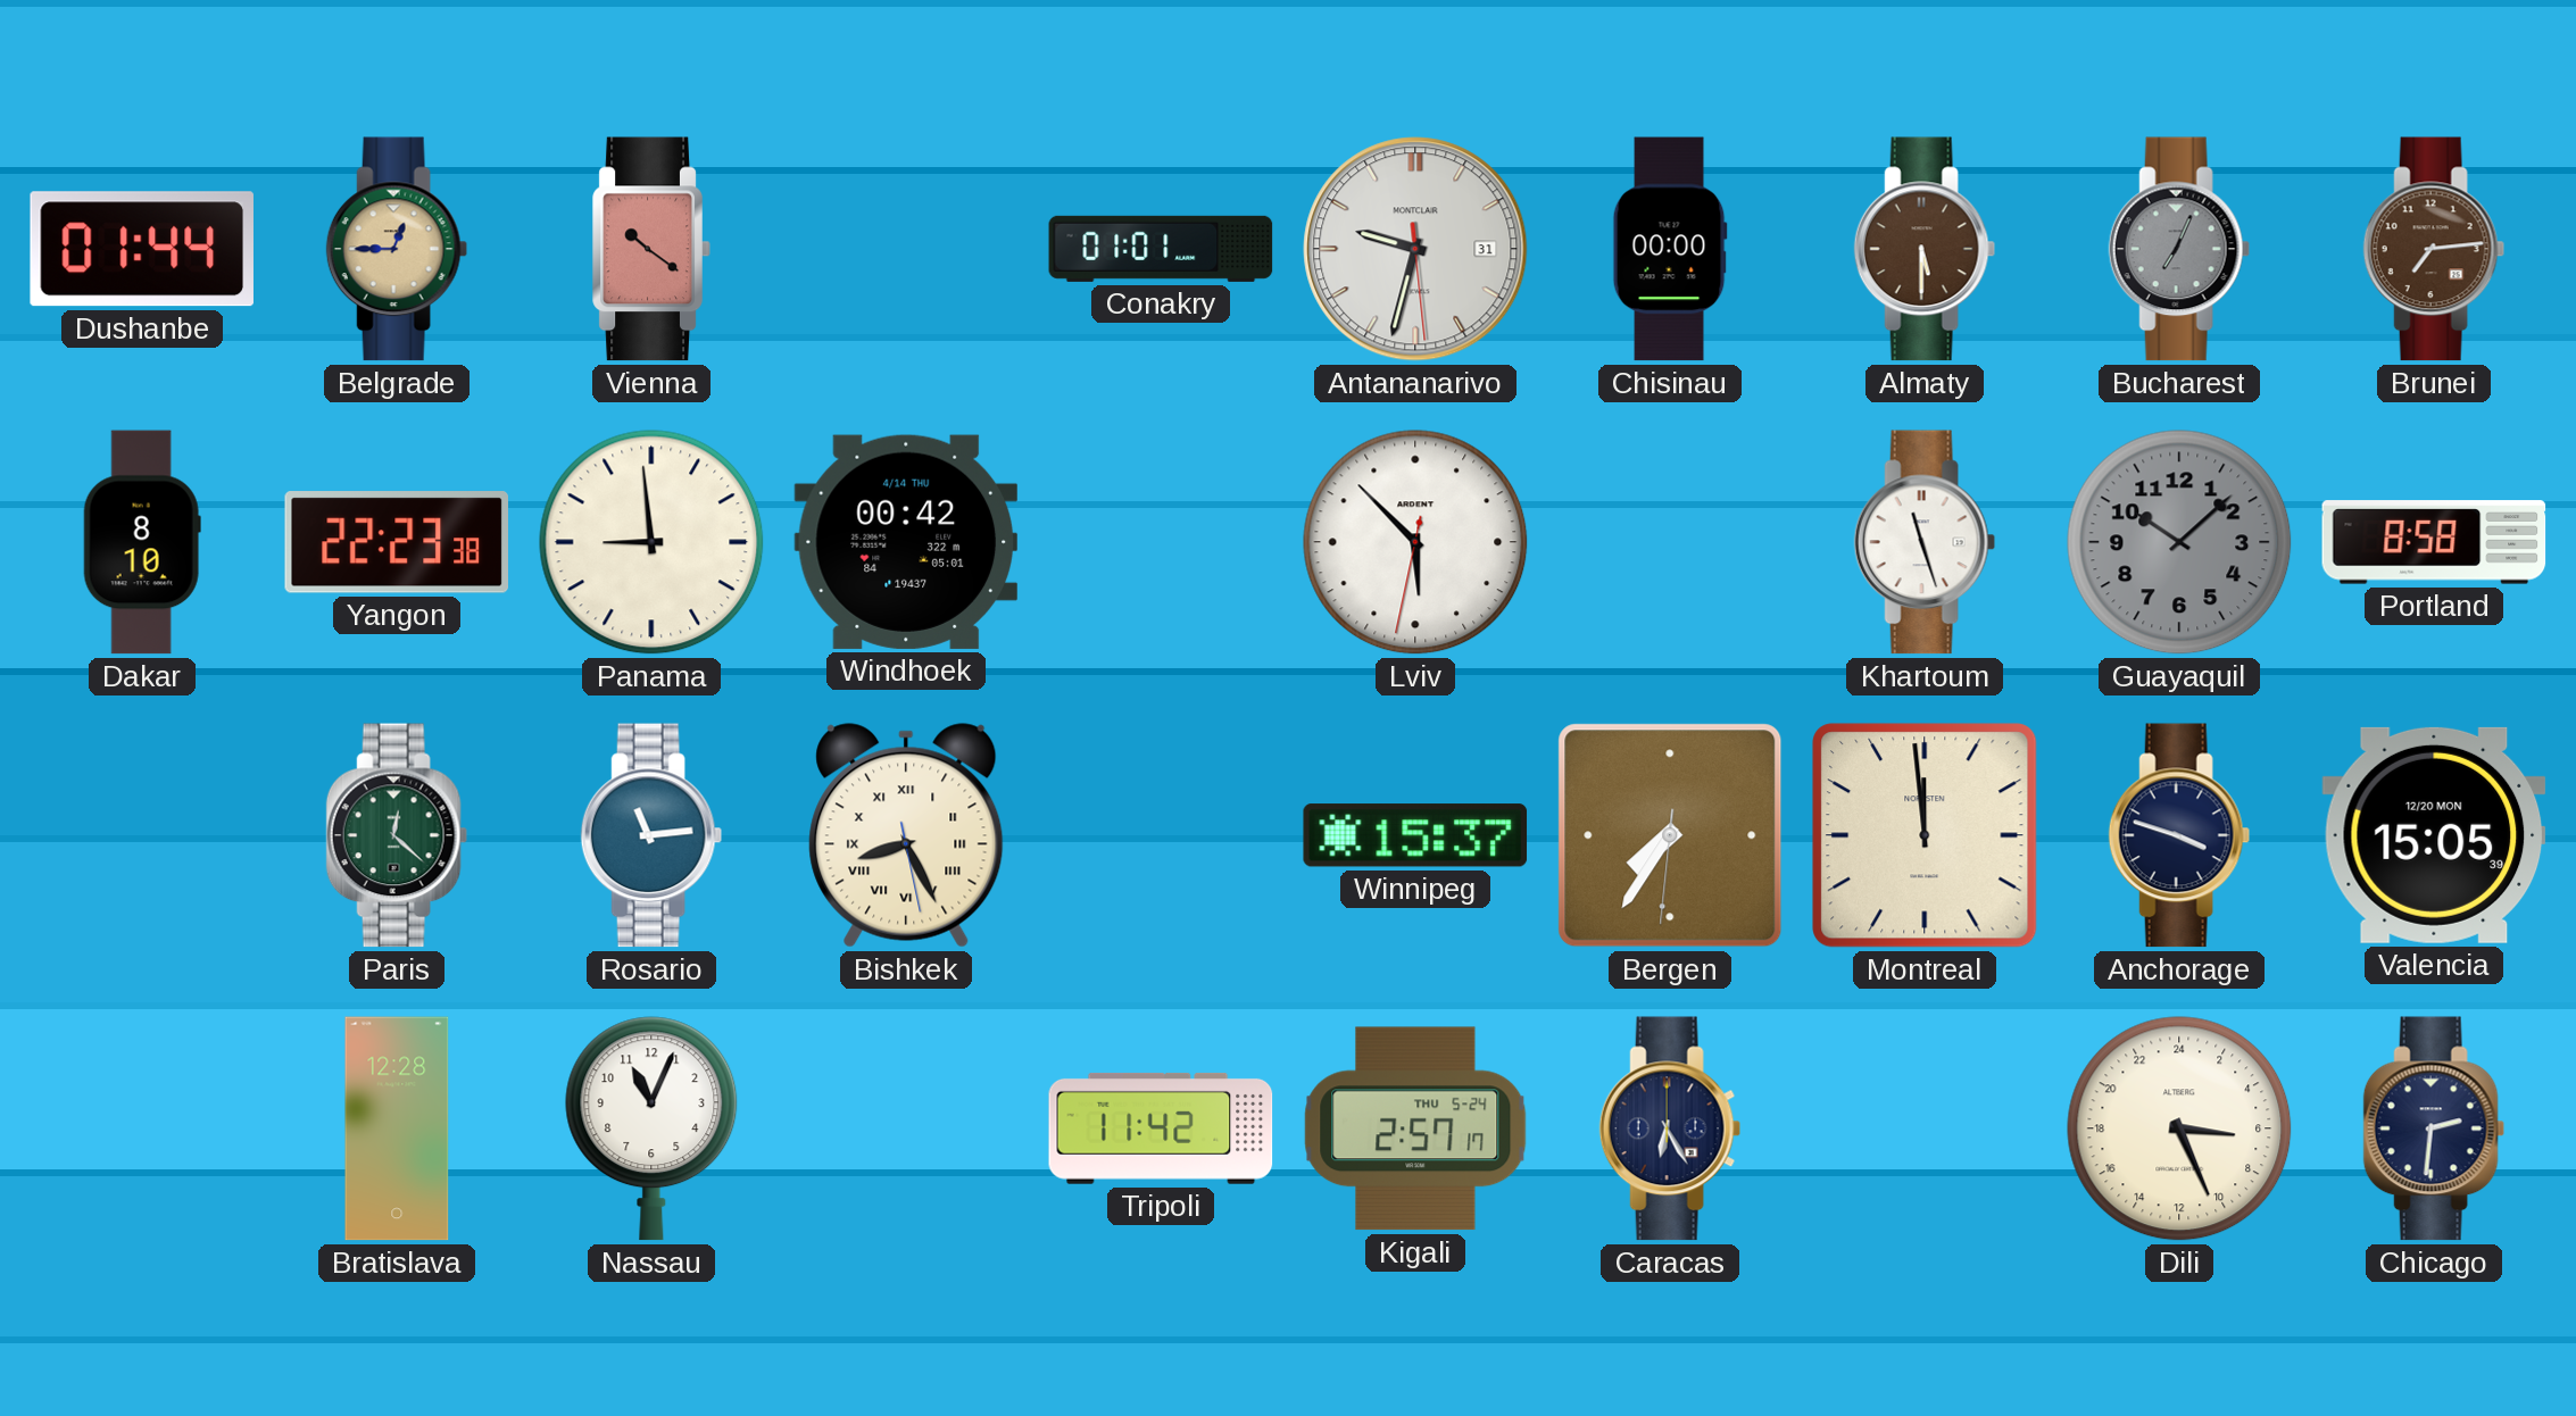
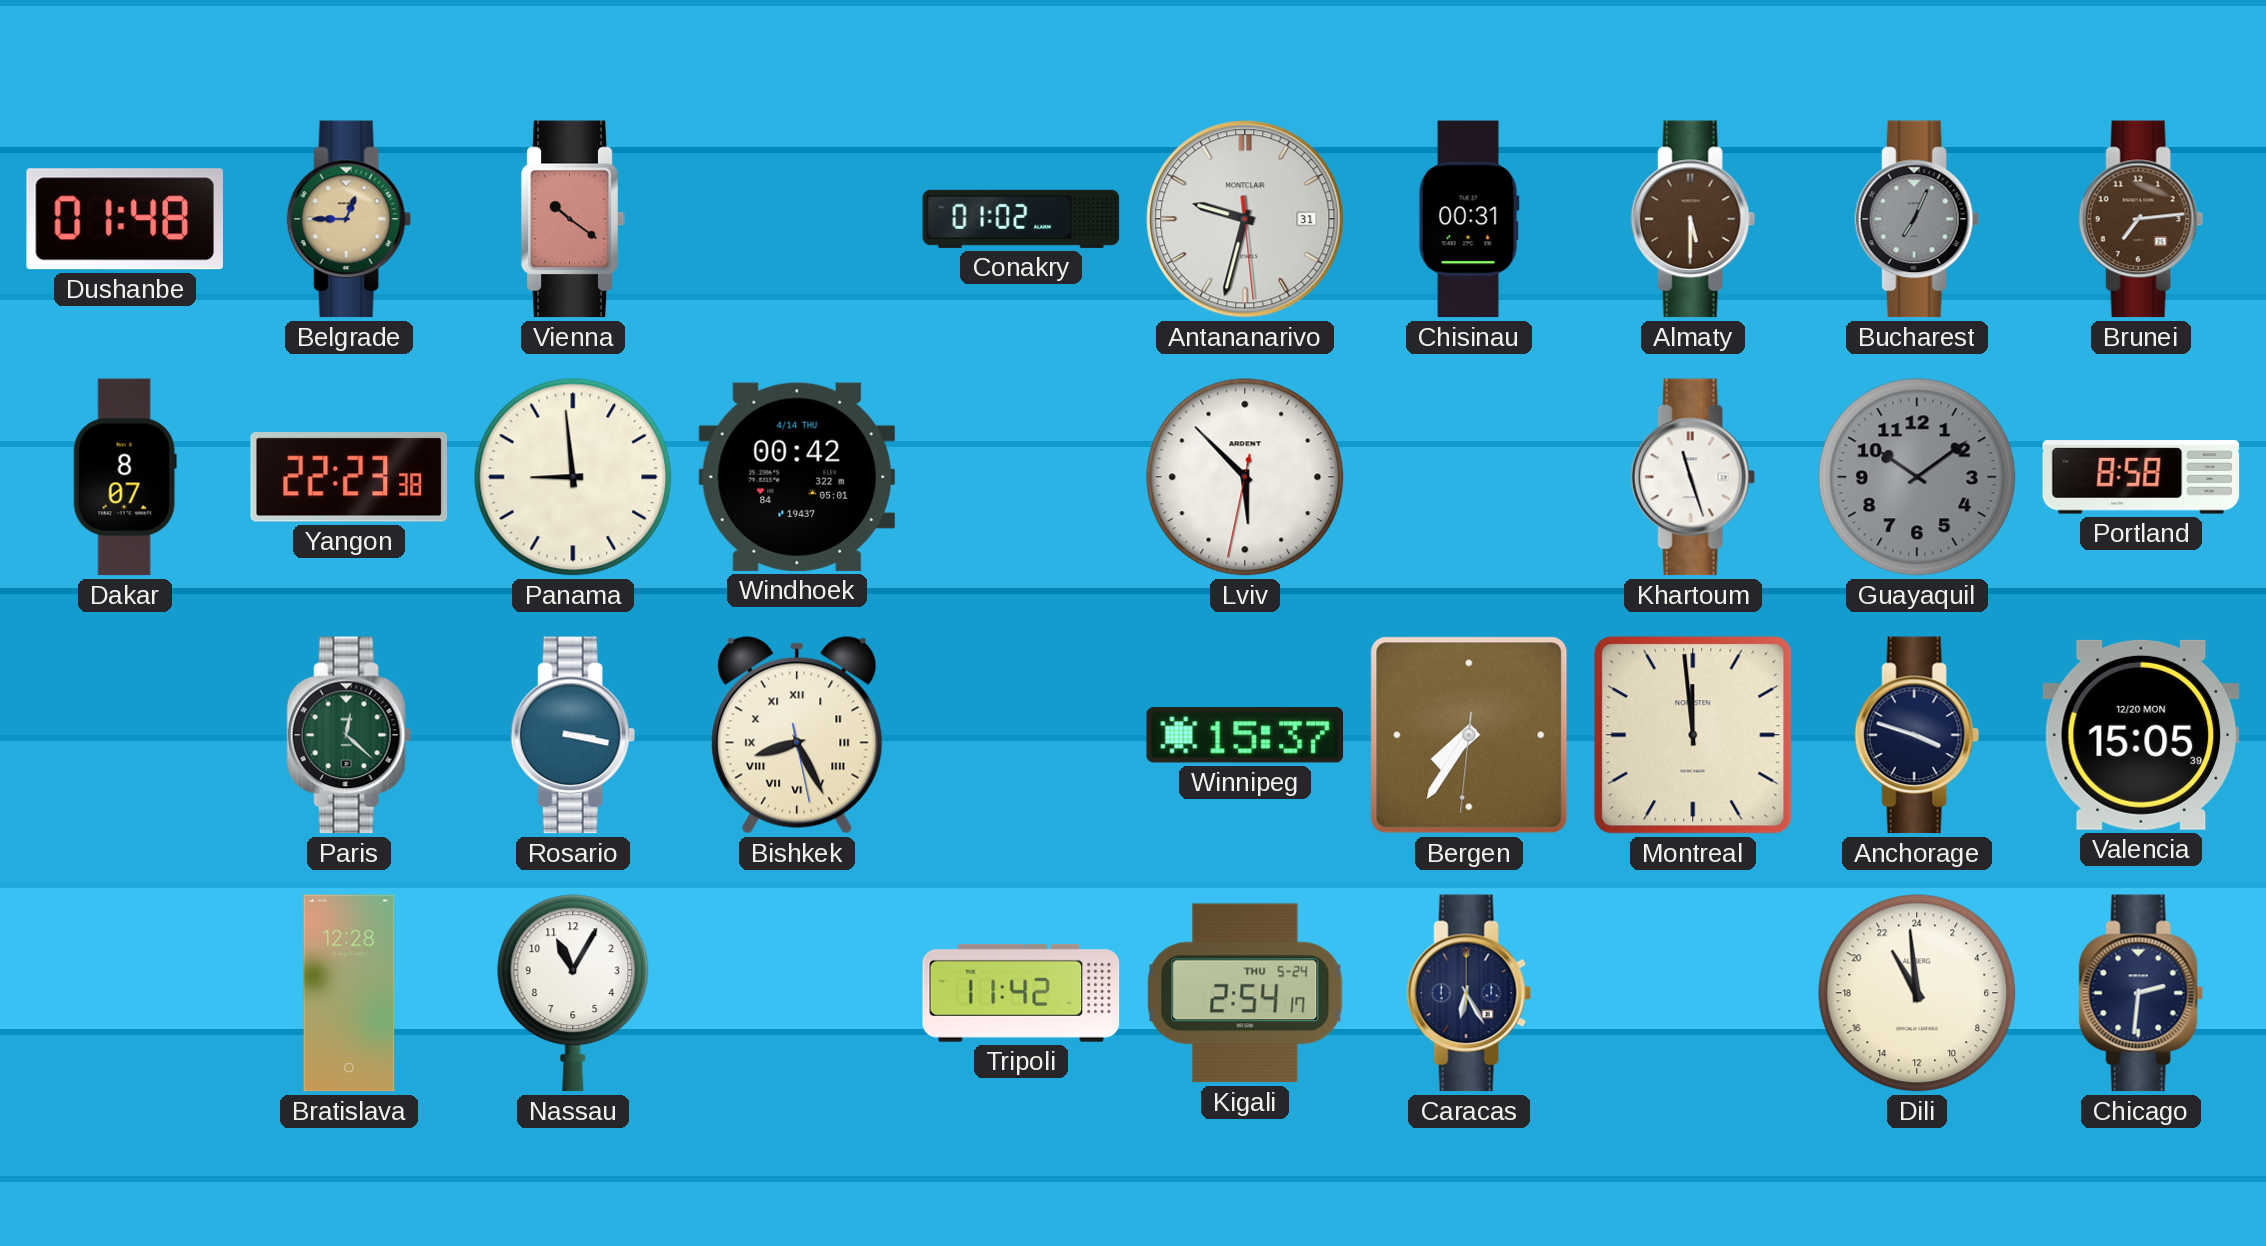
Dushanbe: 01:44 -> 01:48 (125, 219)
Conakry: 01:01 -> 01:02 (1021, 219)
Chisinau: 00:00 -> 00:31 (1469, 219)
Dakar: 8:10 -> 8:07 (125, 477)
Guayaquil: 10:08 -> 10:09 (1917, 477)
Rosario: 11:14 -> 3:17 (573, 735)
Nassau: 11:04 -> 11:05 (573, 993)
Kigali: 2:57 -> 2:54 (1245, 993)
Dili: 6:26 -> 21:59 (1917, 993)
